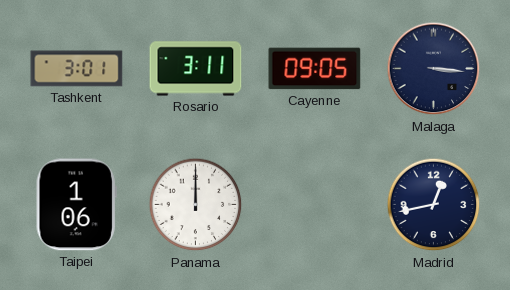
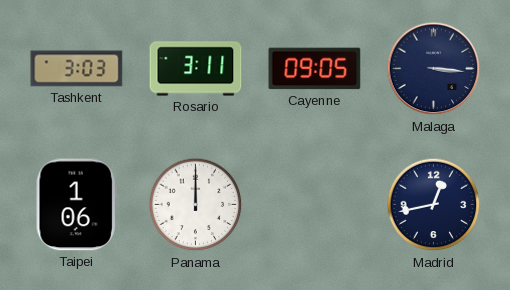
Tashkent: 3:01 -> 3:03 (77, 69)
